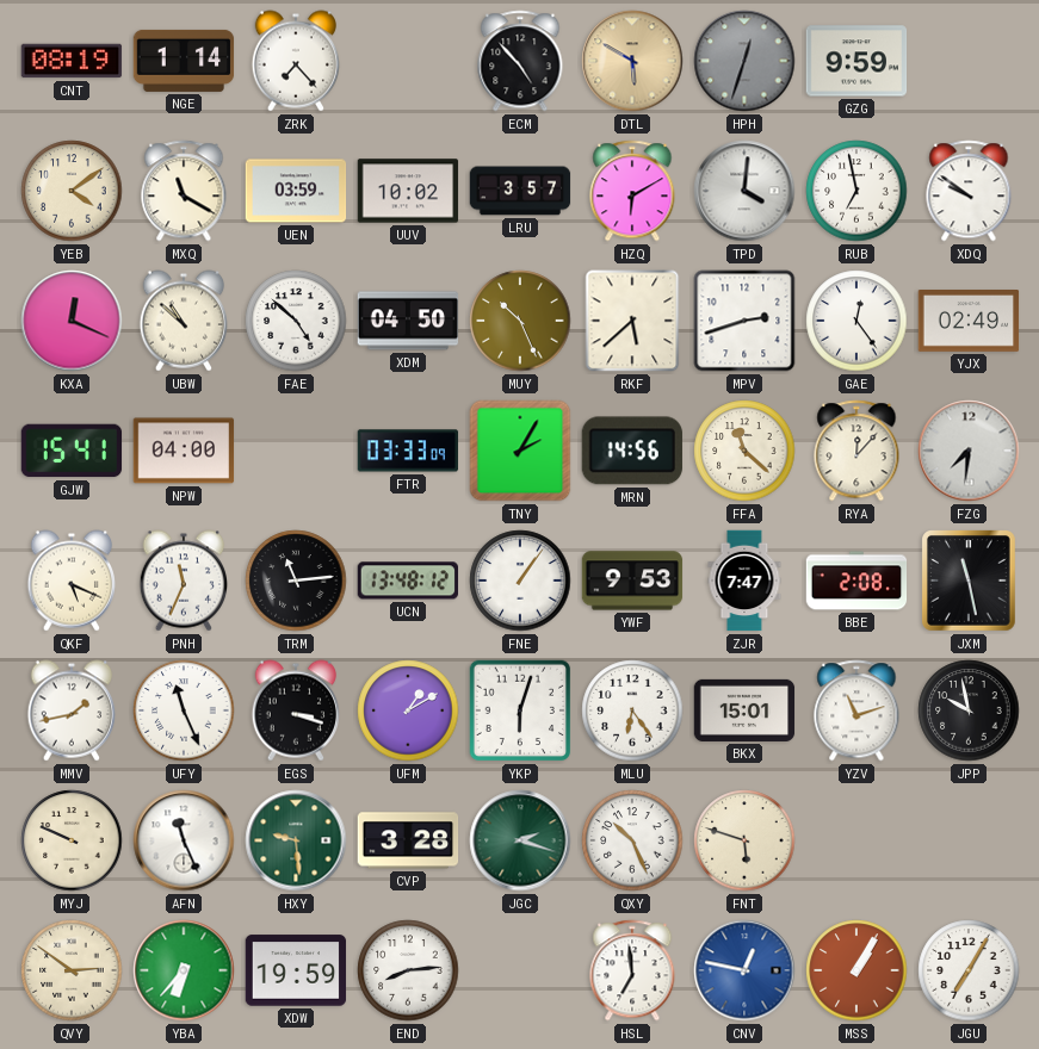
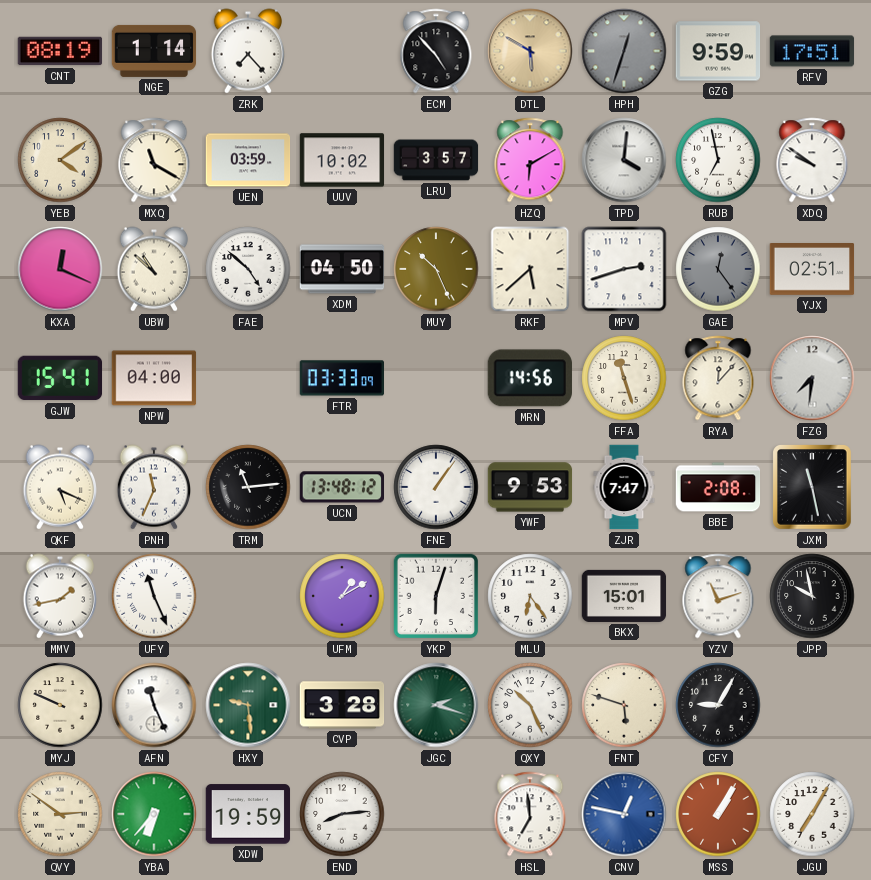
RFV: none -> 17:51 (812, 51)
GAE dial: white -> grey (718, 269)
YJX: 02:49 -> 02:51 (812, 270)
TNY: 2:05 -> none (520, 451)
FFA: 11:22 -> 11:27 (624, 378)
EGS: 3:18 -> none (295, 710)
CFY: none -> 9:05 (718, 705)
